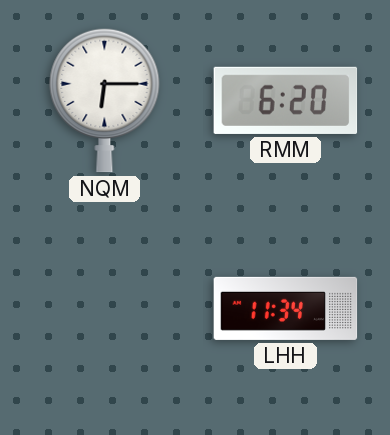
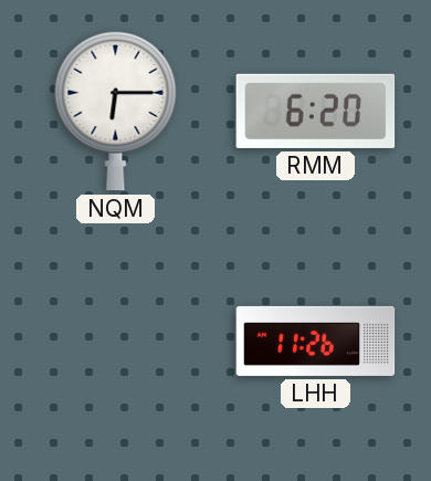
LHH: 11:34 -> 11:26 (316, 341)
